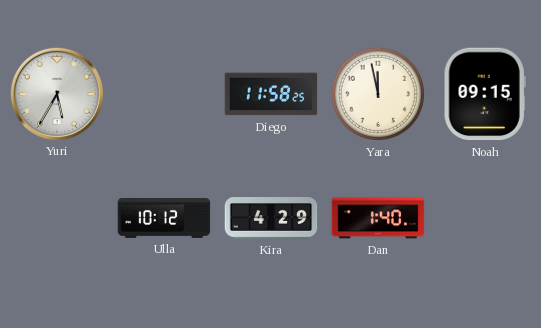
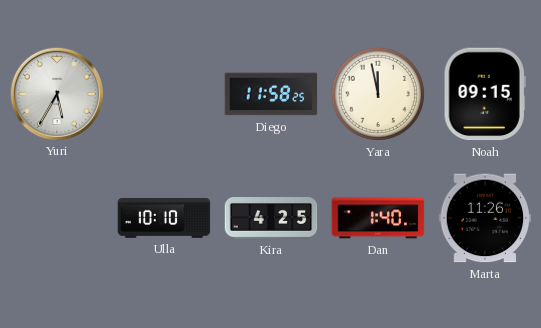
Ulla: 10:12 -> 10:10 (164, 218)
Kira: 4:29 -> 4:25 (271, 219)
Marta: none -> 11:26 (485, 218)
